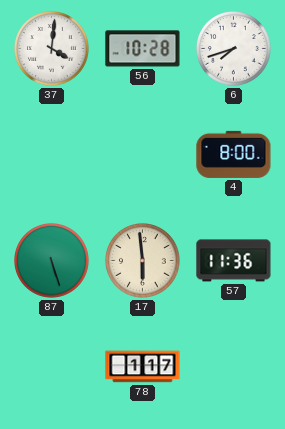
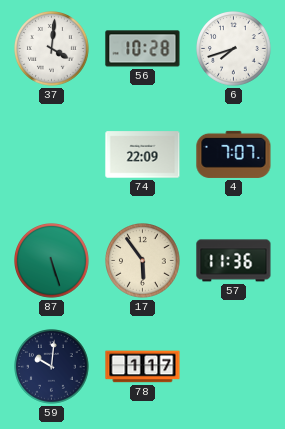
74: none -> 22:09 (143, 155)
4: 8:00 -> 7:07 (234, 154)
17: 5:59 -> 5:54 (143, 261)
59: none -> 10:01 (52, 367)
